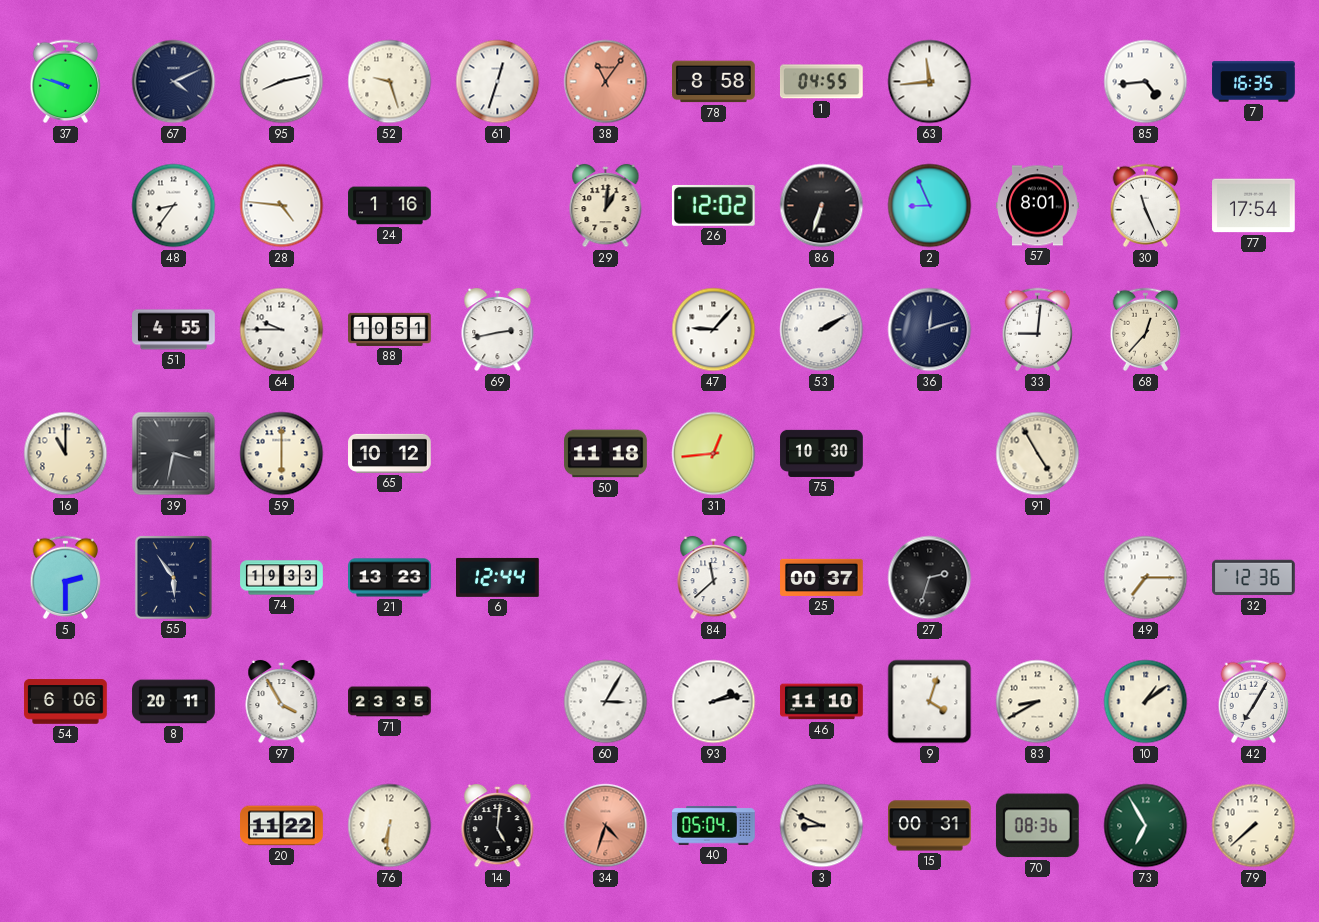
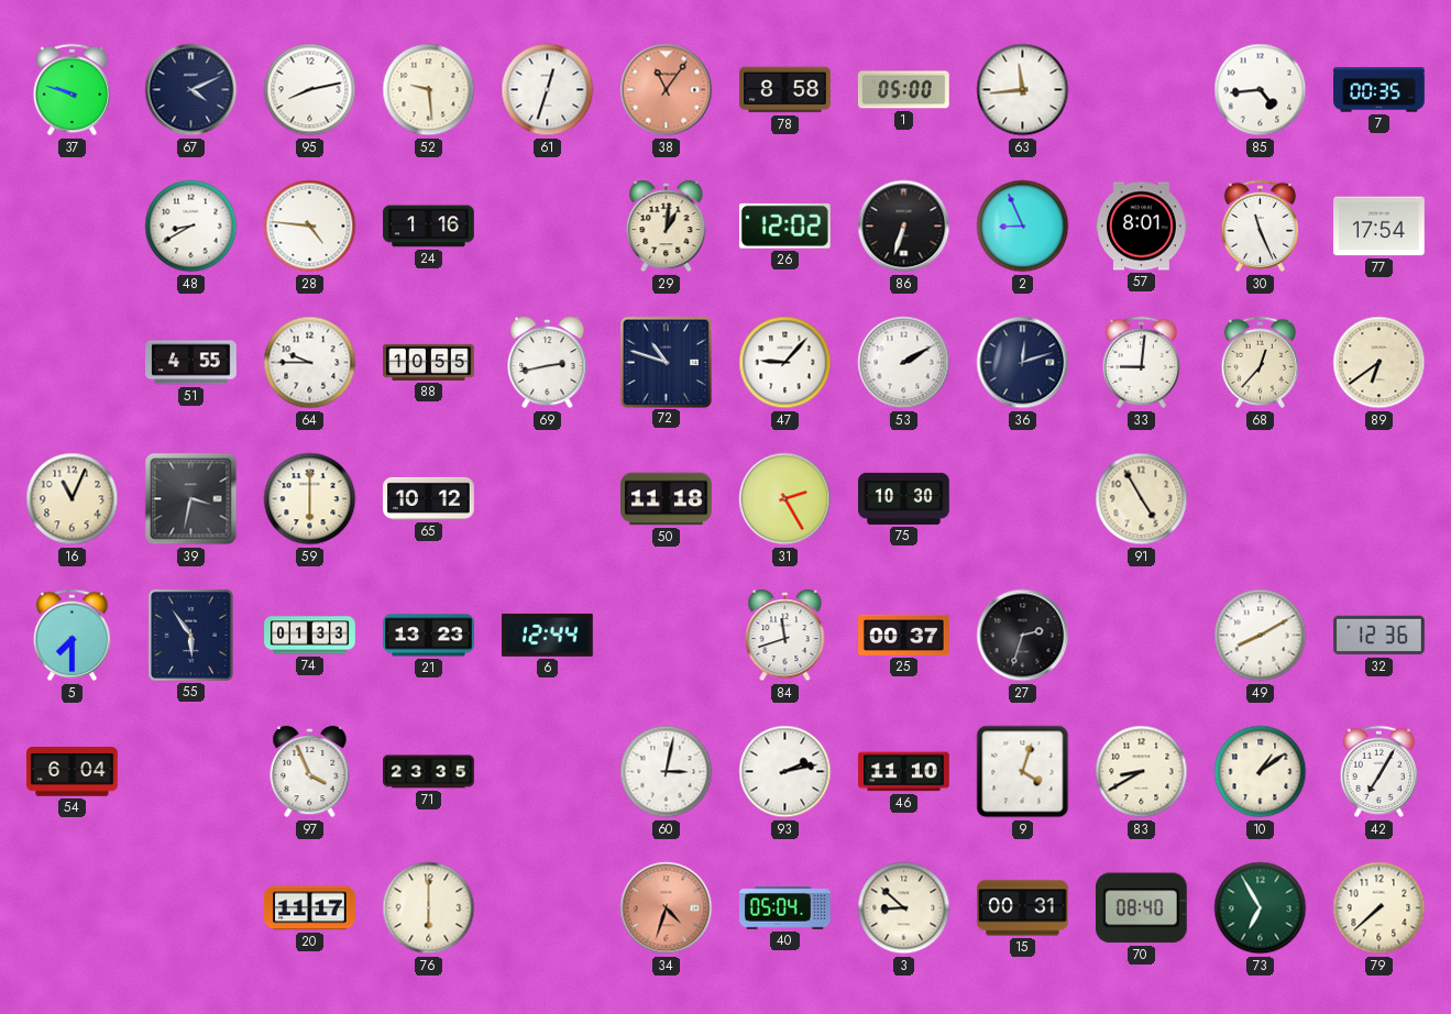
52: 9:27 -> 9:29 (429, 90)
1: 04:55 -> 05:00 (904, 90)
7: 16:35 -> 00:35 (1379, 90)
48: 8:36 -> 8:40 (191, 227)
88: 10:51 -> 10:55 (429, 362)
72: none -> 10:48 (666, 362)
89: none -> 6:39 (1379, 363)
16: 11:00 -> 11:04 (73, 499)
31: 12:44 -> 2:25 (785, 499)
5: 2:30 -> 7:30 (73, 636)
74: 19:33 -> 01:33 (310, 636)
84: 11:38 -> 11:42 (785, 636)
49: 7:15 -> 8:10 (1261, 636)
54: 6:06 -> 6:04 (73, 772)
8: 20:11 -> none (174, 702)
97: 3:55 -> 3:56 (310, 772)
60: 3:05 -> 3:02 (667, 772)
20: 11:22 -> 11:17 (310, 908)
76: 6:31 -> 6:00 (429, 908)
14: 5:01 -> none (498, 826)
3: 8:49 -> 8:52 (904, 908)
70: 08:36 -> 08:40 (1141, 908)
